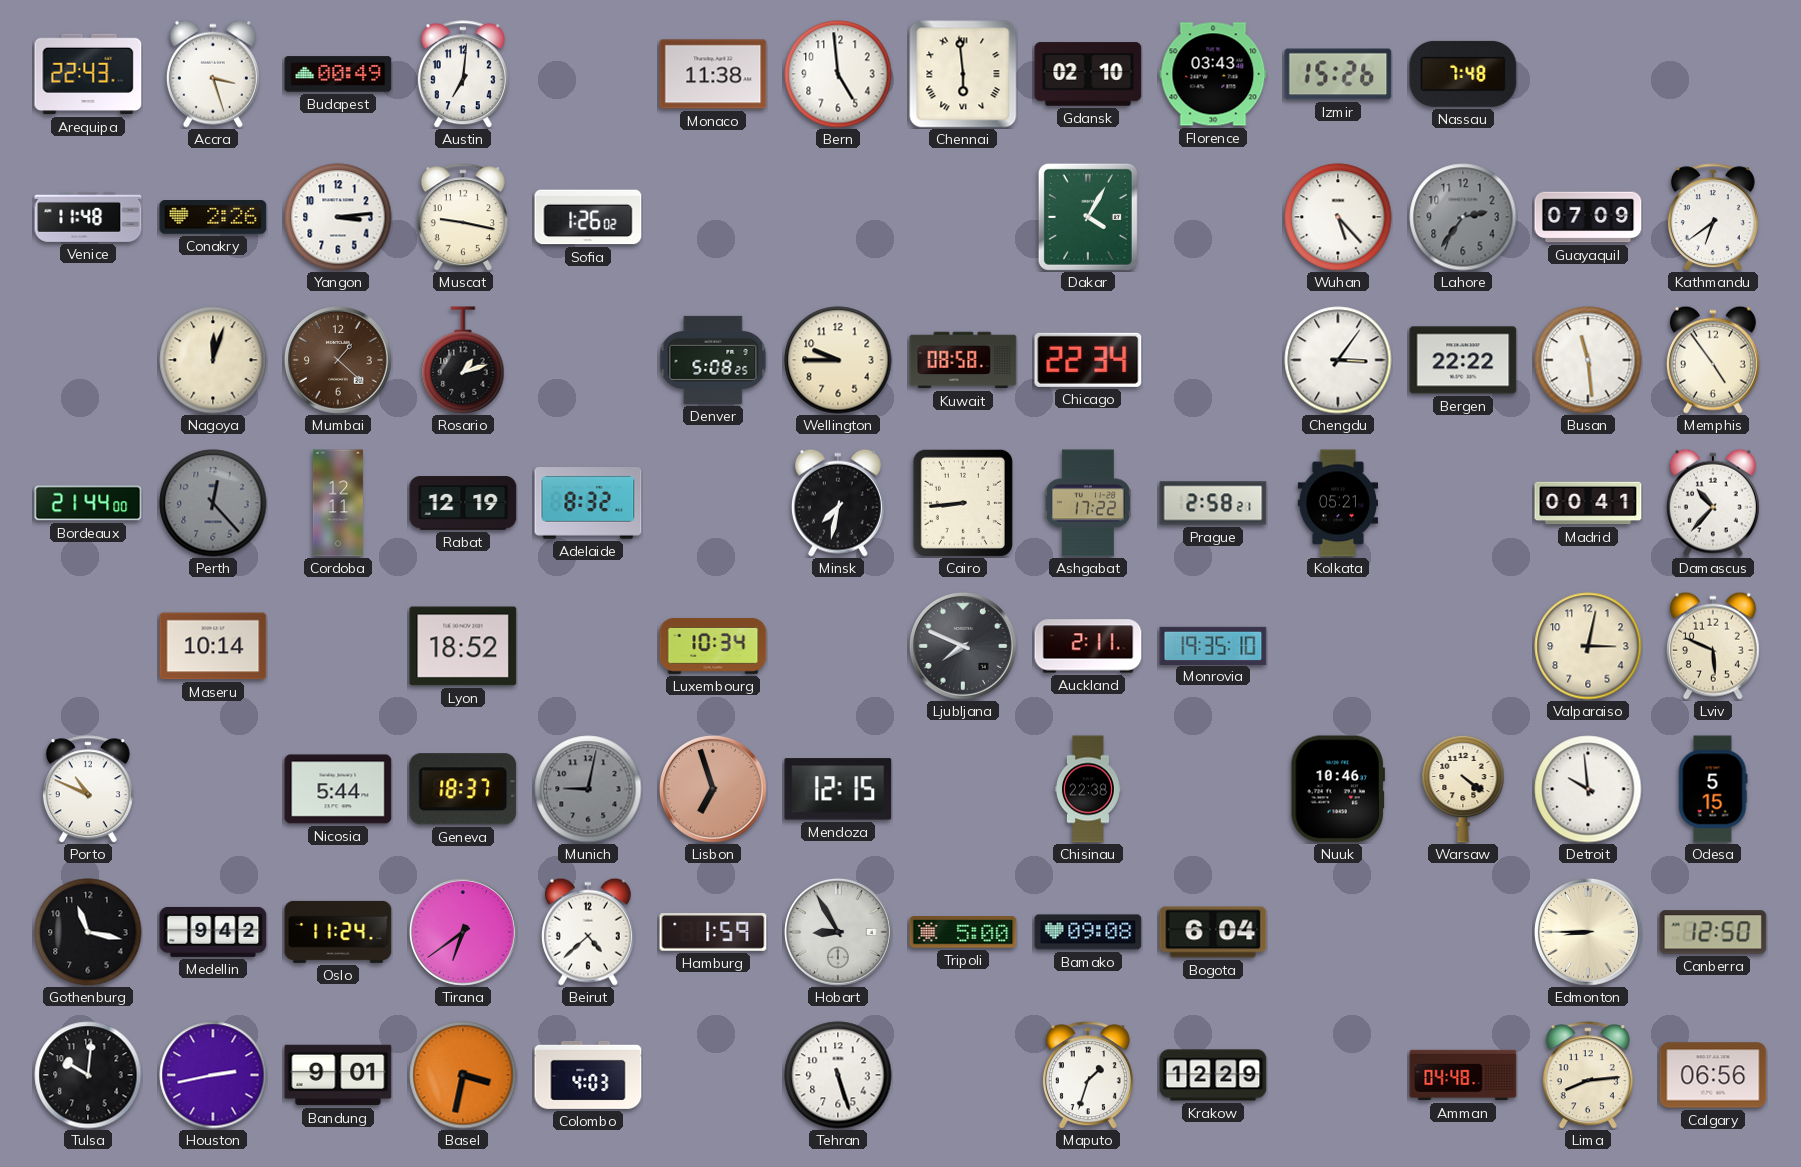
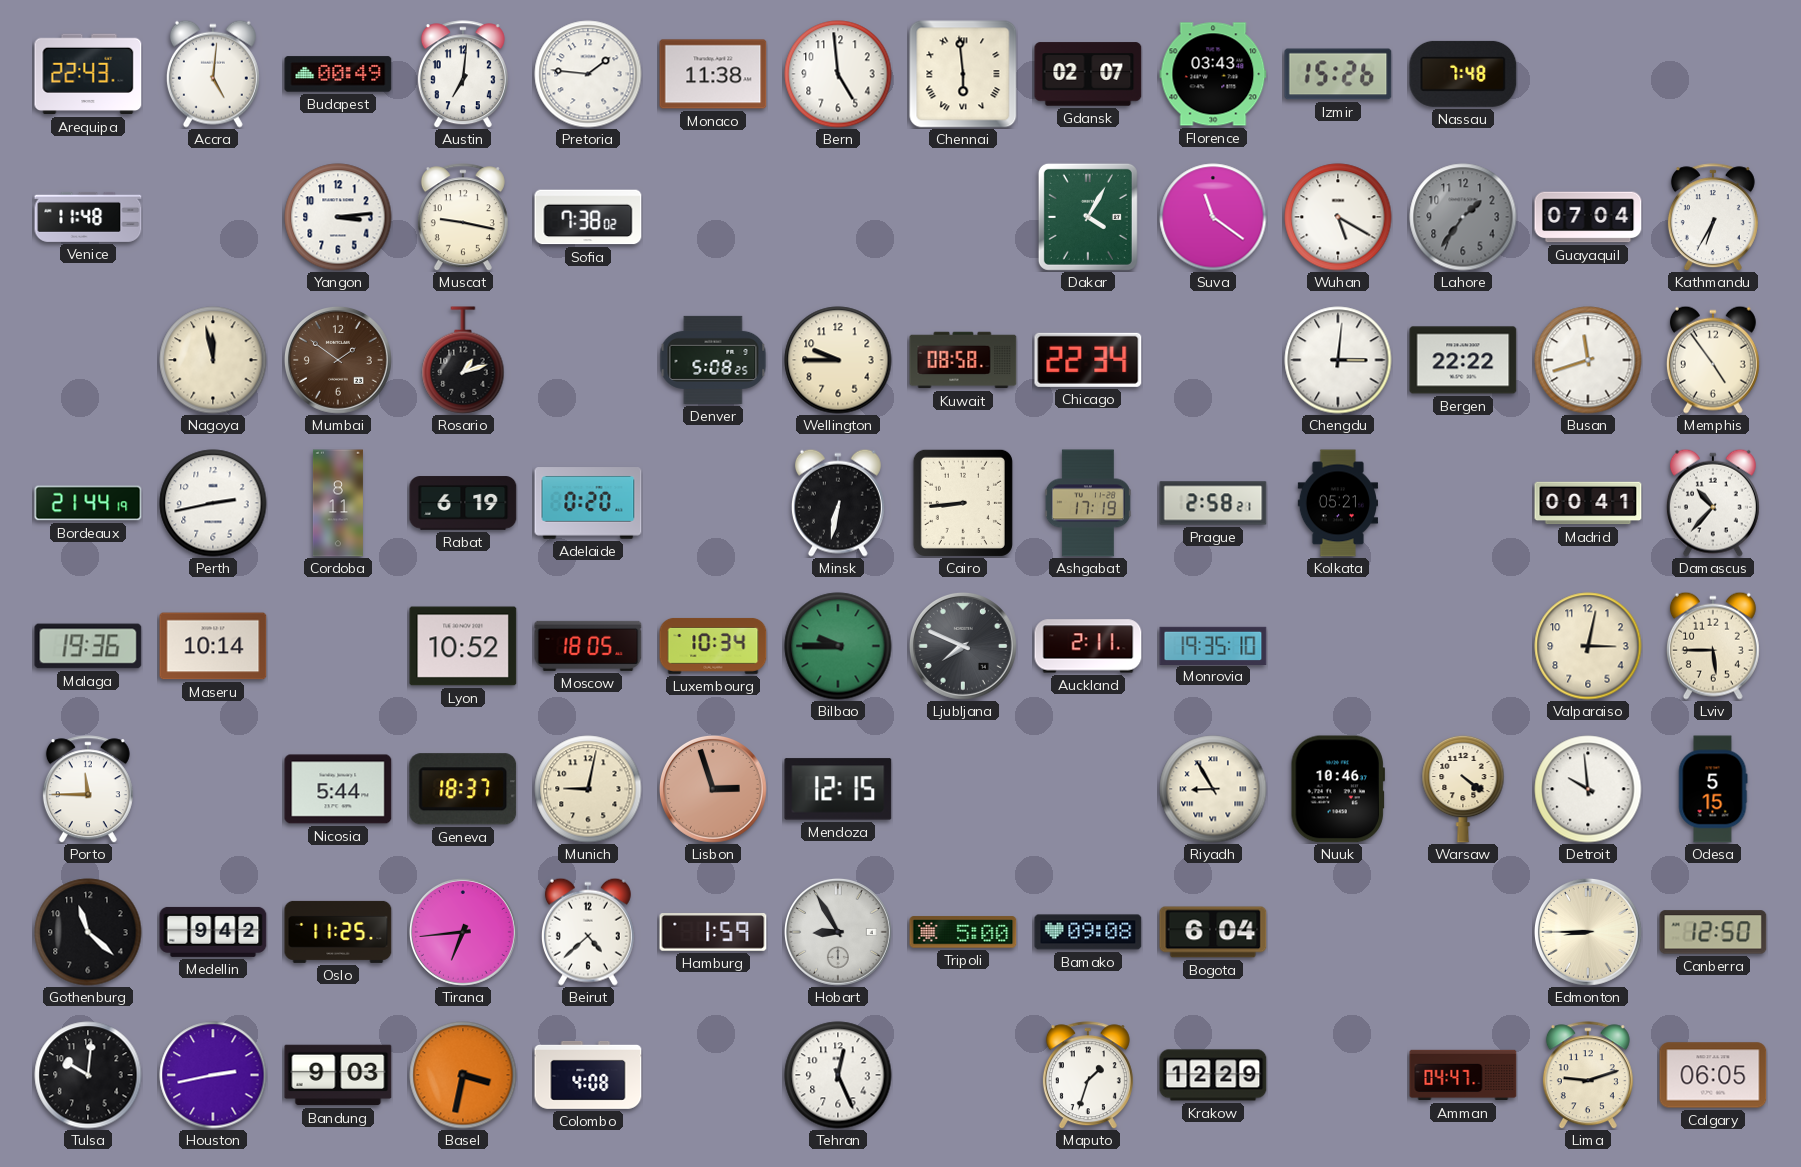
Accra: 3:27 -> 5:01 (213, 74)
Pretoria: none -> 1:46 (588, 74)
Gdansk: 02:10 -> 02:07 (1088, 74)
Conakry: 2:26 -> none (213, 217)
Sofia: 1:26 -> 7:38 (588, 217)
Suva: none -> 11:21 (1213, 217)
Wuhan: 5:23 -> 5:20 (1338, 217)
Lahore: 2:36 -> 1:36 (1463, 217)
Guayaquil: 07:09 -> 07:04 (1588, 217)
Kathmandu: 6:39 -> 6:35 (1713, 217)
Nagoya: 12:03 -> 11:58 (213, 360)
Mumbai: 1:22 -> 1:51 (338, 360)
Chengdu: 3:06 -> 3:01 (1338, 360)
Busan: 11:29 -> 11:42 (1588, 360)
Bordeaux: 21:44:00 -> 21:44:19 (88, 503)
Perth: 12:23 -> 2:43 (213, 503)
Perth dial: grey -> white (213, 503)
Cordoba: 12:11 -> 8:11 (338, 503)
Rabat: 12:19 -> 6:19 (463, 503)
Adelaide: 8:32 -> 0:20 (588, 503)
Minsk: 7:32 -> 6:32 (838, 503)
Ashgabat: 17:22 -> 17:19 (1088, 503)
Malaga: none -> 19:36 (88, 646)
Lyon: 18:52 -> 10:52 (463, 646)
Moscow: none -> 18:05 (588, 646)
Bilbao: none -> 9:45 (838, 646)
Lviv: 5:49 -> 5:45 (1713, 646)
Porto: 10:49 -> 11:45 (88, 789)
Munich dial: grey -> cream (588, 789)
Lisbon: 6:57 -> 2:57 (713, 789)
Chisinau: 22:38 -> none (1088, 789)
Riyadh: none -> 8:55 (1213, 789)
Gothenburg: 11:17 -> 11:22 (88, 932)
Oslo: 11:24 -> 11:25 (338, 932)
Tirana: 6:39 -> 6:44 (463, 932)
Bandung: 9:01 -> 9:03 (338, 1075)
Colombo: 4:03 -> 4:08 (588, 1075)
Tehran: 5:27 -> 12:26 (838, 1075)
Amman: 04:48 -> 04:47 (1463, 1075)
Lima: 8:14 -> 9:12 (1588, 1075)
Calgary: 06:56 -> 06:05 (1713, 1075)
